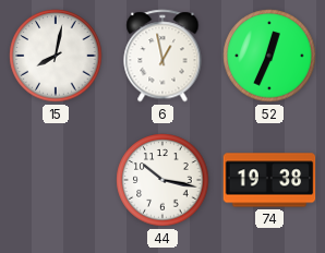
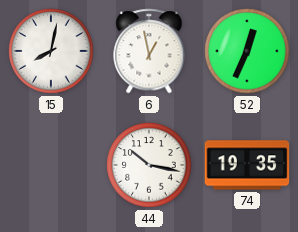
74: 19:38 -> 19:35 (247, 165)
